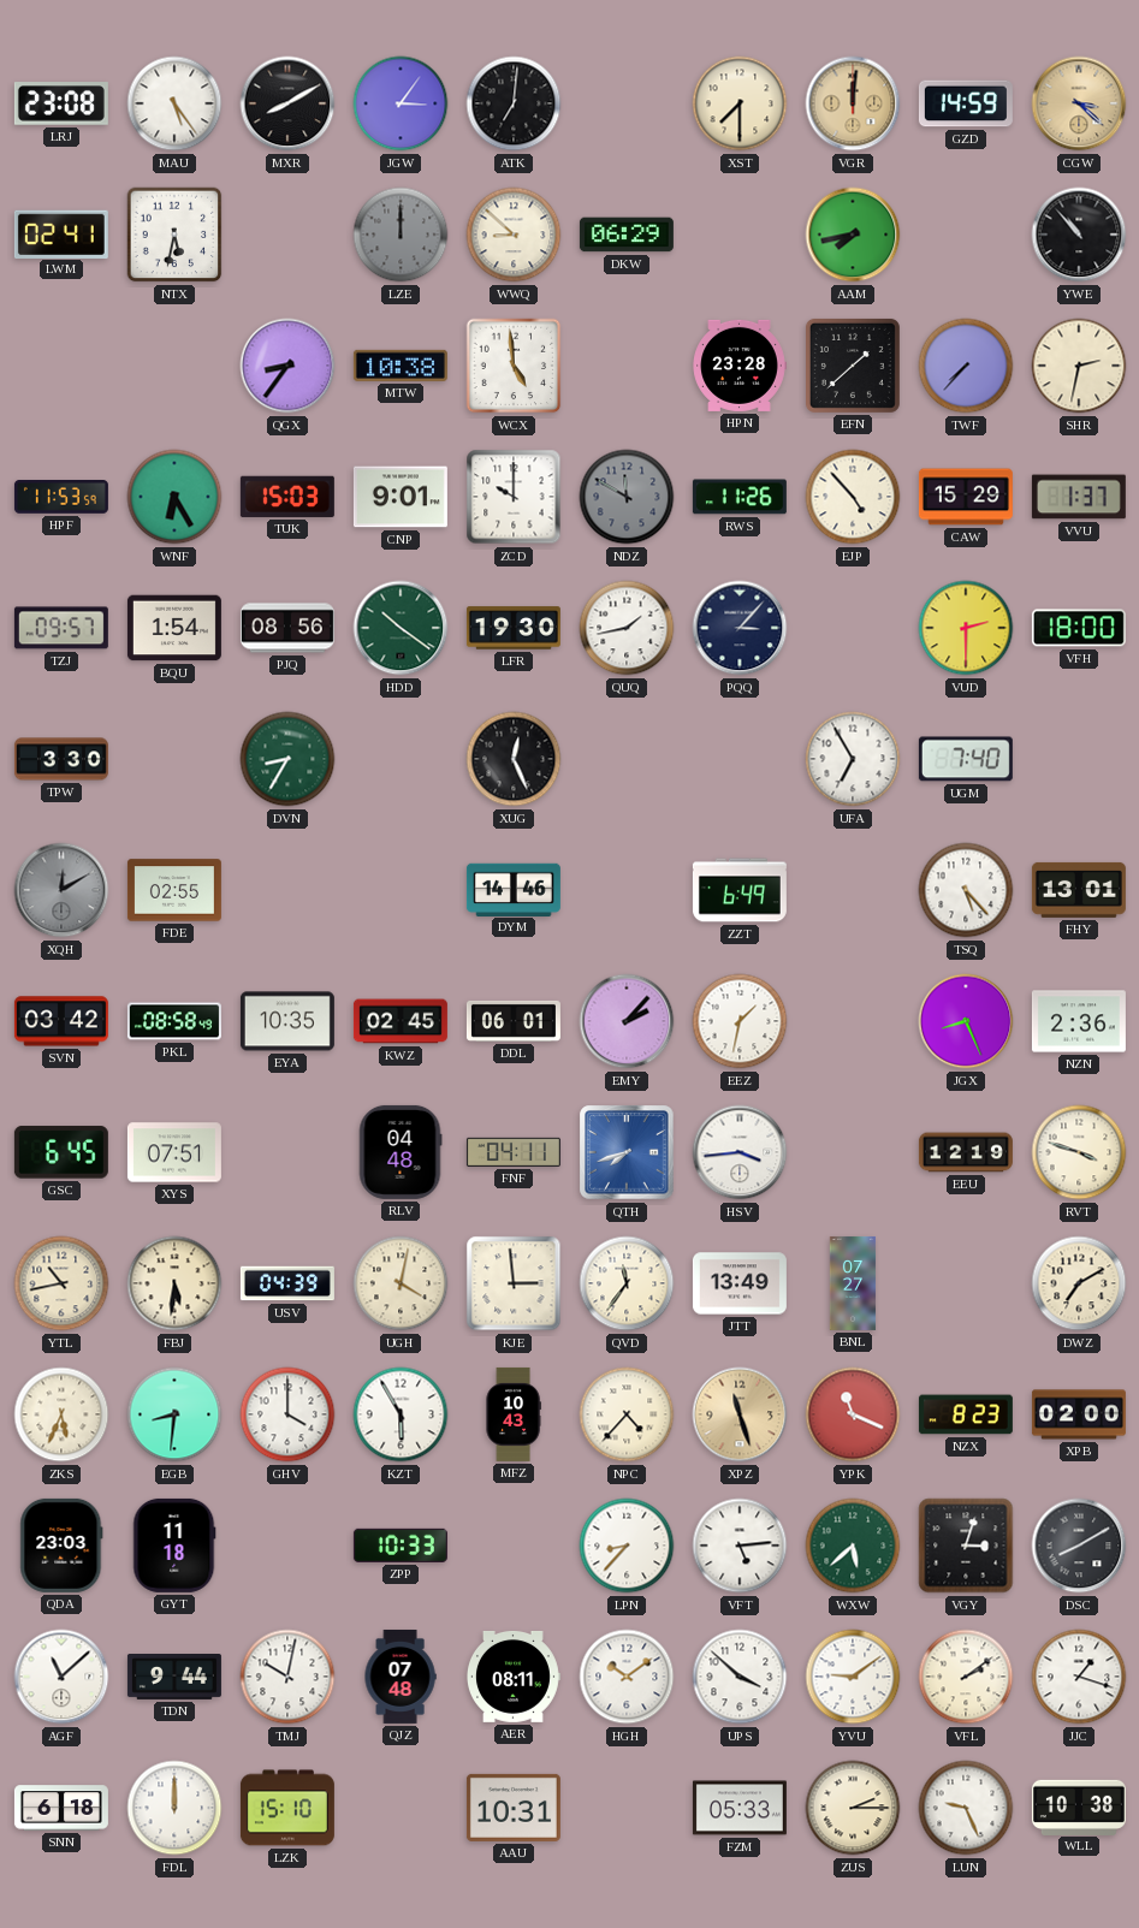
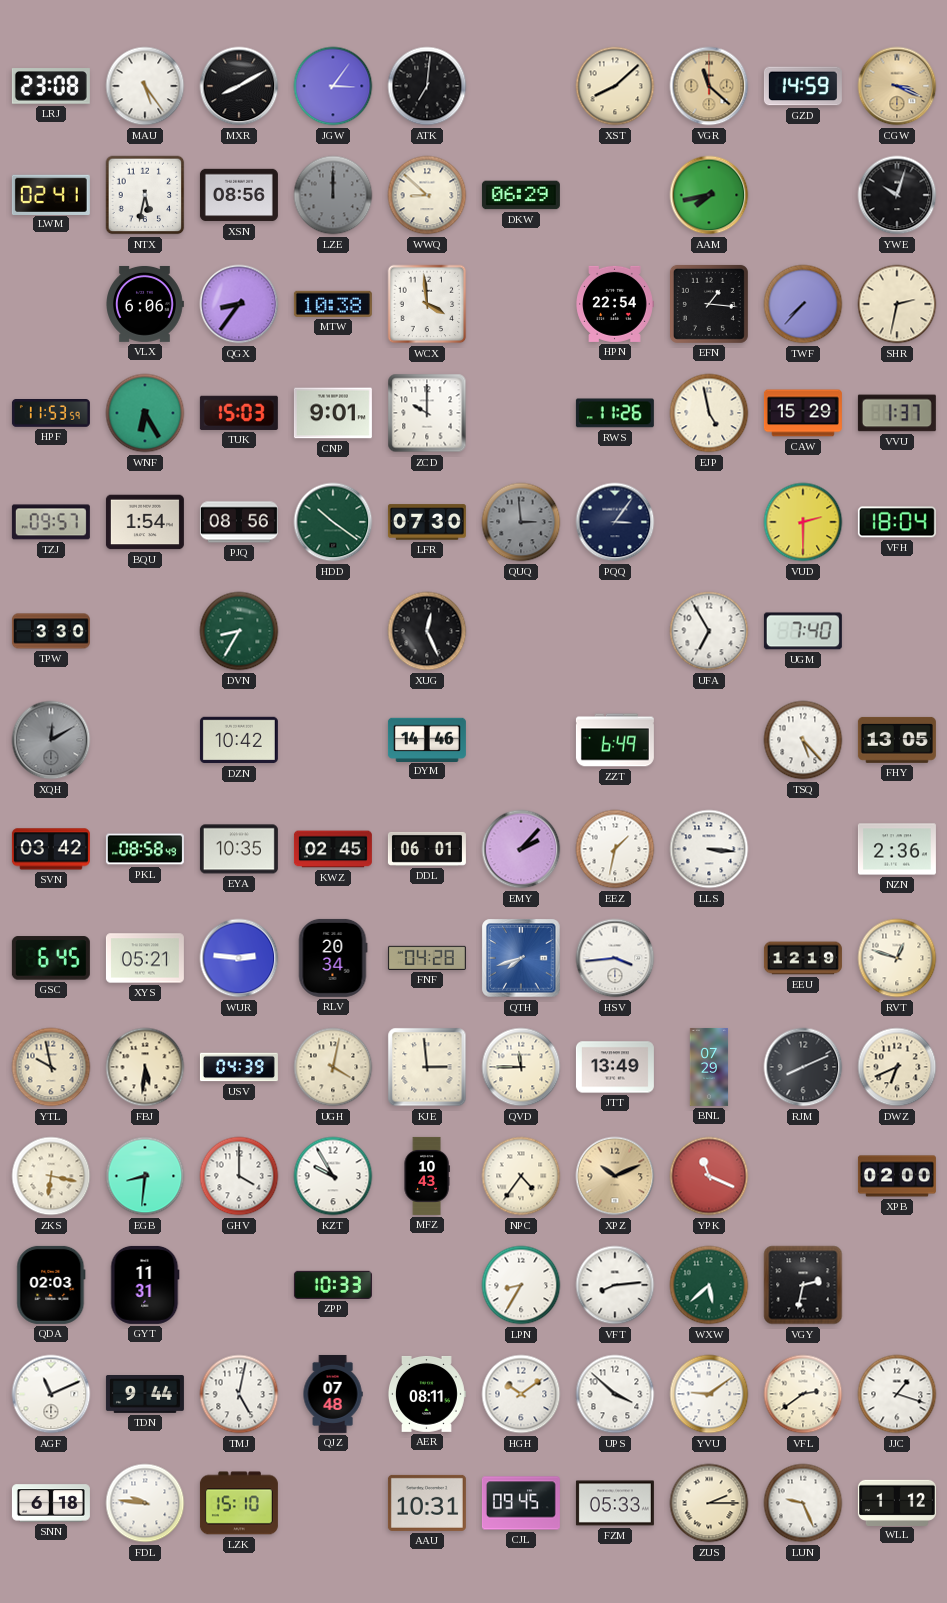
XST: 7:30 -> 8:08 (615, 86)
VGR: 12:01 -> 11:22 (709, 86)
CGW: 3:22 -> 3:19 (897, 86)
XSN: none -> 08:56 (239, 195)
YWE: 10:53 -> 10:03 (897, 195)
VLX: none -> 6:06 (145, 304)
WCX: 4:59 -> 3:59 (427, 304)
HPN: 23:28 -> 22:54 (615, 304)
EFN: 1:38 -> 1:16 (709, 304)
NDZ: 11:50 -> none (627, 497)
EJP: 4:53 -> 4:58 (709, 413)
LFR: 19:30 -> 07:30 (427, 522)
QUQ: 1:43 -> 2:59 (521, 522)
QUQ dial: white -> grey (521, 522)
PQQ: 3:07 -> 3:06 (615, 522)
VFH: 18:00 -> 18:04 (897, 522)
FDE: 02:55 -> none (174, 890)
DZN: none -> 10:42 (239, 740)
FHY: 13:01 -> 13:05 (897, 740)
LLS: none -> 3:16 (709, 849)
JGX: 8:26 -> none (966, 1021)
XYS: 07:51 -> 05:21 (145, 958)
WUR: none -> 2:46 (239, 958)
RLV: 04:48 -> 20:34 (333, 958)
FNF: 04:11 -> 04:28 (427, 958)
RVT: 3:48 -> 12:48 (897, 958)
YTL: 10:43 -> 9:58 (51, 1067)
QVD: 11:36 -> 11:45 (521, 1067)
BNL: 07:27 -> 07:29 (709, 1067)
RJM: none -> 8:11 (803, 1067)
DWZ: 7:10 -> 6:41 (897, 1067)
ZKS: 5:34 -> 6:17 (51, 1176)
KZT: 5:55 -> 9:55 (333, 1176)
NPC: 4:37 -> 4:36 (521, 1176)
XPZ: 11:27 -> 10:11 (615, 1176)
NZX: 8:23 -> none (966, 1414)
QDA: 23:03 -> 02:03 (51, 1285)
GYT: 11:18 -> 11:31 (145, 1285)
LPN: 8:37 -> 8:35 (521, 1285)
VFT: 5:14 -> 8:14 (615, 1285)
VGY: 3:03 -> 2:32 (803, 1285)
DSC: 8:10 -> none (1079, 1546)
AGF: 11:08 -> 11:11 (51, 1394)
TMJ: 10:02 -> 5:02 (239, 1394)
VFL: 2:09 -> 2:39 (803, 1394)
FDL: 12:00 -> 9:46 (145, 1503)
CJL: none -> 09:45 (521, 1503)
WLL: 10:38 -> 1:12 (897, 1502)
